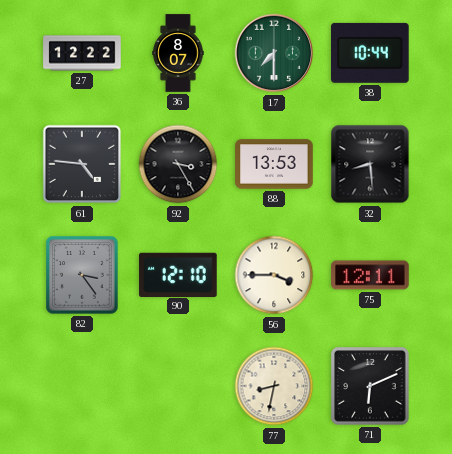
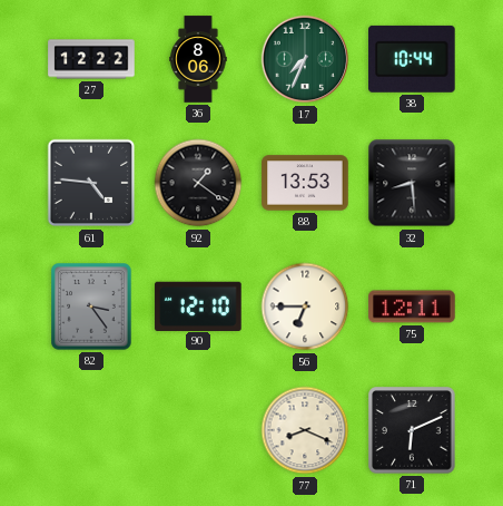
36: 8:07 -> 8:06 (198, 59)
17: 7:30 -> 7:34 (305, 59)
92: 3:25 -> 1:21 (198, 183)
56: 3:45 -> 6:45 (305, 306)
77: 8:32 -> 8:19 (305, 430)
